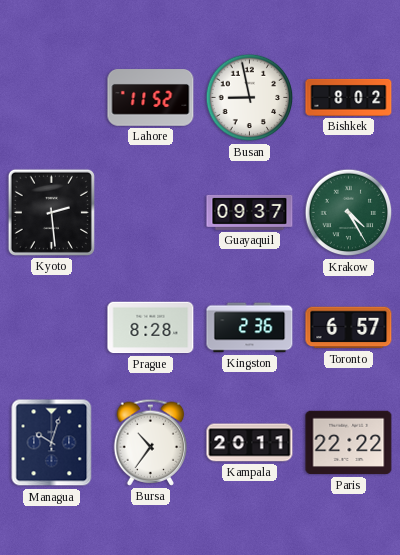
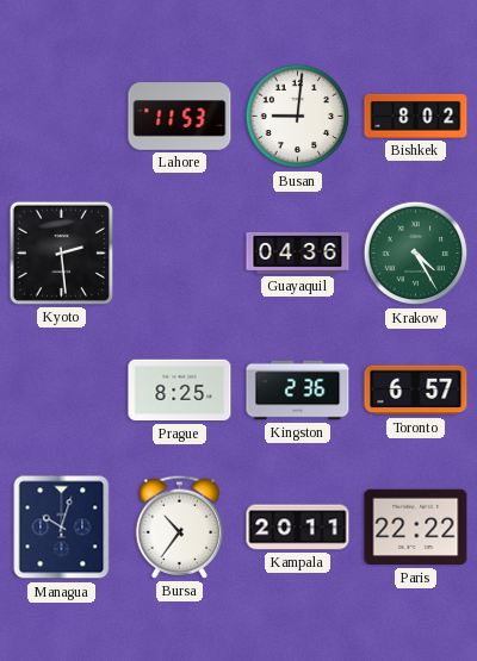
Lahore: 11:52 -> 11:53 (180, 117)
Busan: 8:58 -> 9:01 (298, 117)
Guayaquil: 09:37 -> 04:36 (298, 252)
Prague: 8:28 -> 8:25 (180, 391)
